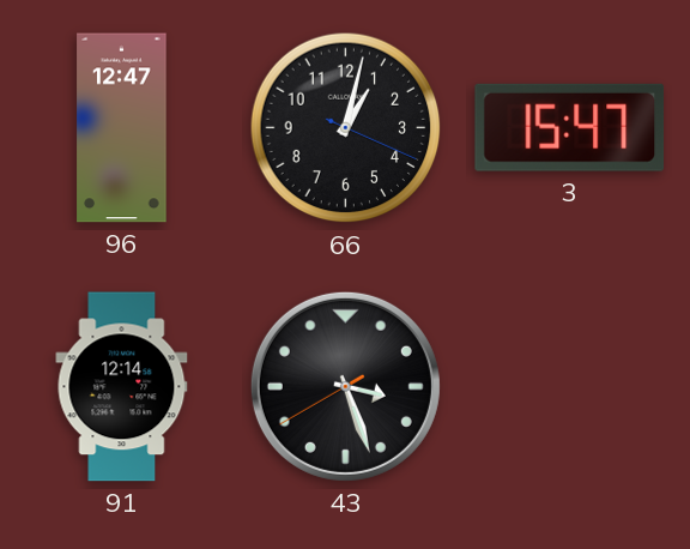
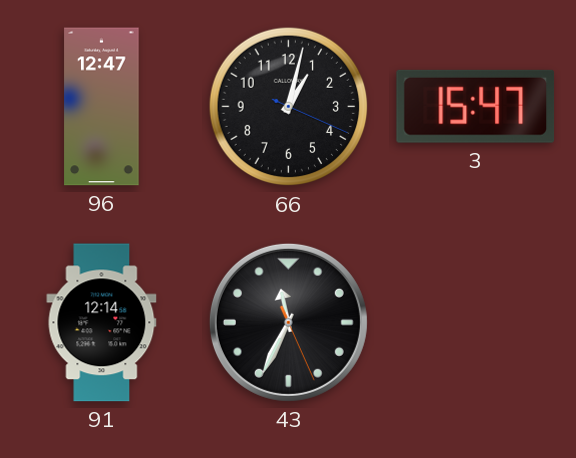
43: 3:26 -> 11:34 (288, 322)
